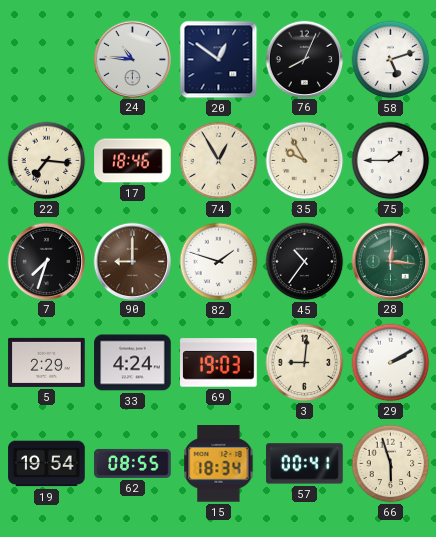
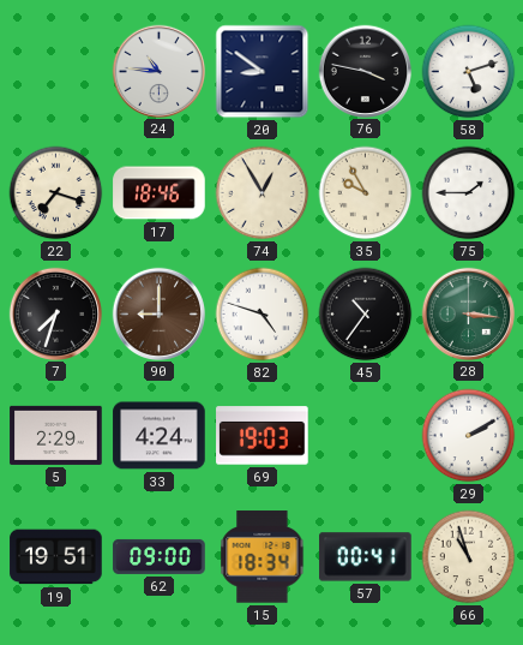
20: 12:51 -> 8:51 (263, 72)
76: 8:04 -> 3:47 (365, 71)
22: 7:16 -> 7:18 (56, 193)
82: 1:48 -> 4:48 (263, 315)
28: 12:16 -> 3:16 (468, 313)
3: 9:01 -> none (305, 363)
19: 19:54 -> 19:51 (56, 557)
62: 08:55 -> 09:00 (160, 556)
66: 5:57 -> 10:57 (469, 557)
